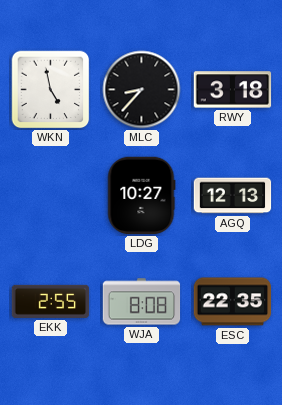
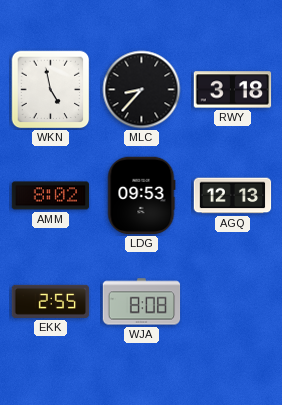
AMM: none -> 8:02 (51, 196)
LDG: 10:27 -> 09:53 (142, 196)
ESC: 22:35 -> none (233, 302)
